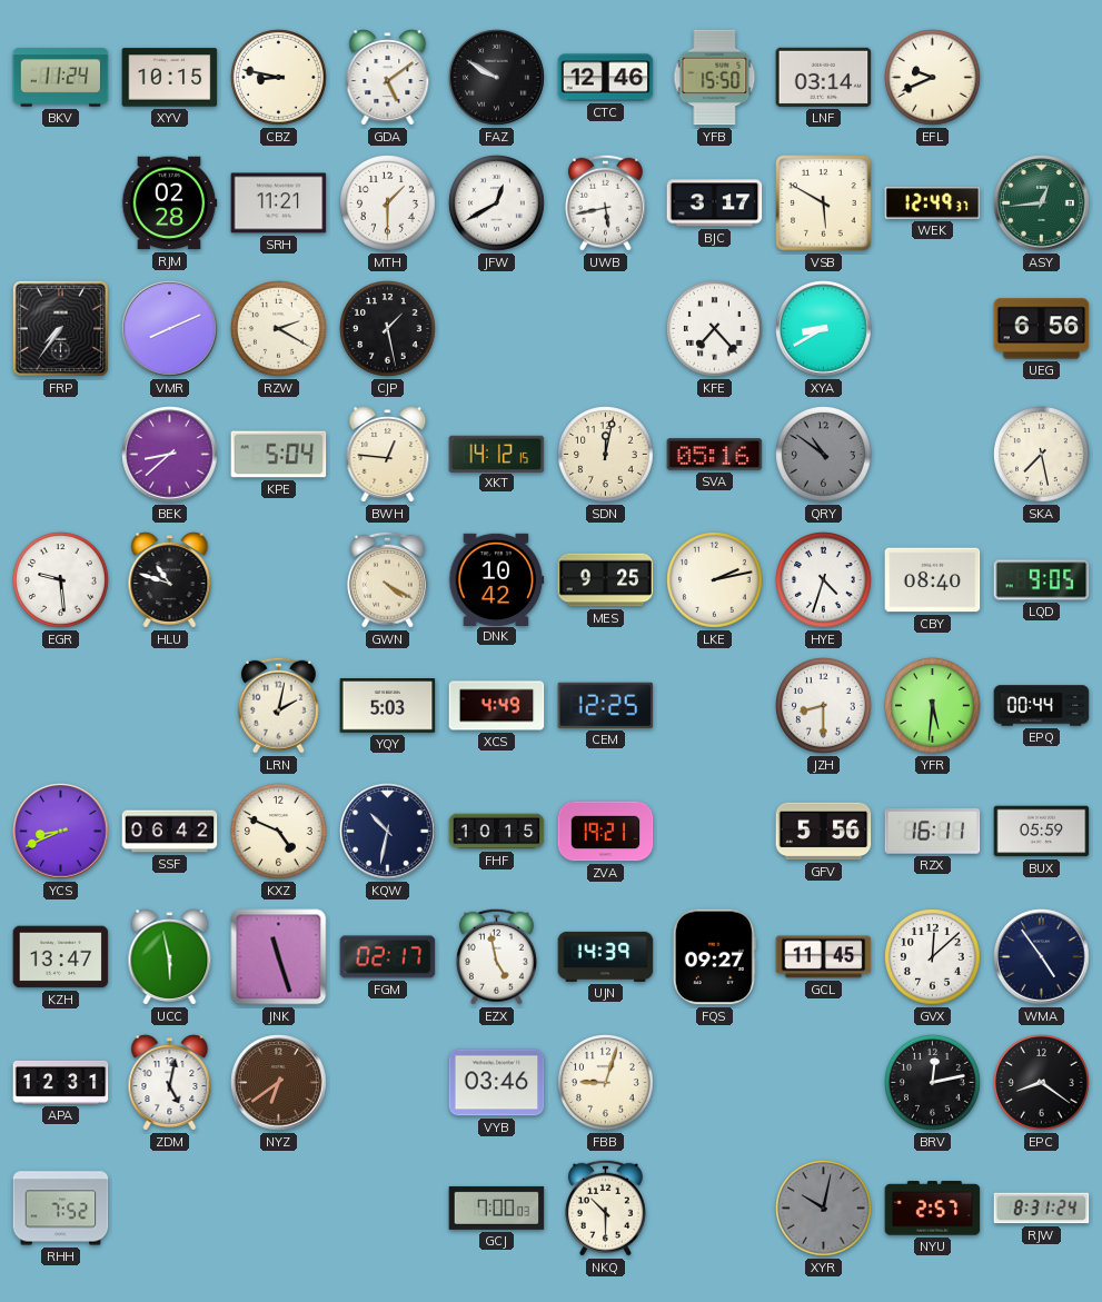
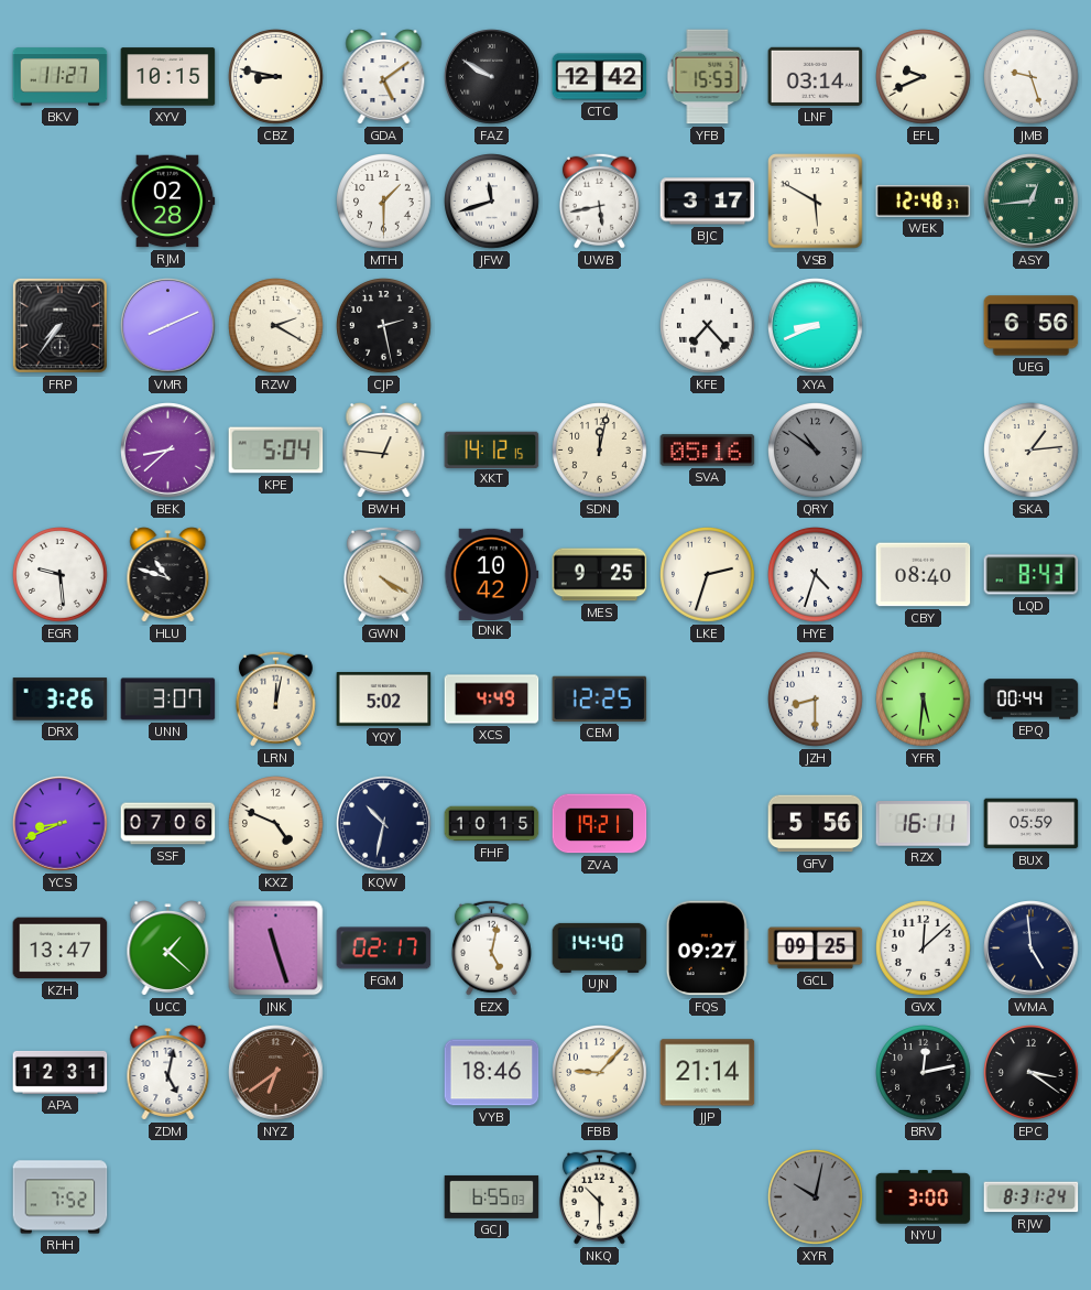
BKV: 11:24 -> 11:27 (61, 77)
CTC: 12:46 -> 12:42 (600, 77)
YFB: 15:50 -> 15:53 (708, 77)
JMB: none -> 9:27 (1032, 77)
SRH: 11:21 -> none (279, 203)
JFW: 12:40 -> 11:42 (492, 202)
WEK: 12:49 -> 12:48 (924, 202)
CJP: 1:28 -> 2:28 (384, 326)
XYA: 8:40 -> 8:41 (816, 326)
SKA: 7:28 -> 1:14 (1032, 451)
LKE: 2:13 -> 2:33 (708, 575)
LQD: 9:05 -> 8:43 (1032, 575)
DRX: none -> 3:26 (61, 700)
UNN: none -> 3:07 (168, 700)
LRN: 2:02 -> 12:02 (275, 698)
YQY: 5:03 -> 5:02 (384, 700)
SSF: 06:42 -> 07:06 (168, 824)
UCC: 5:58 -> 1:22 (168, 948)
EZX: 4:58 -> 5:02 (491, 947)
UJN: 14:39 -> 14:40 (600, 947)
GCL: 11:45 -> 09:25 (816, 948)
WMA: 4:54 -> 4:59 (1032, 948)
VYB: 03:46 -> 18:46 (492, 1073)
FBB: 9:03 -> 9:07 (600, 1073)
JJP: none -> 21:14 (708, 1073)
EPC: 8:21 -> 3:21 (1032, 1073)
GCJ: 7:00 -> 6:55 (492, 1196)
NYU: 2:57 -> 3:00 (924, 1197)
